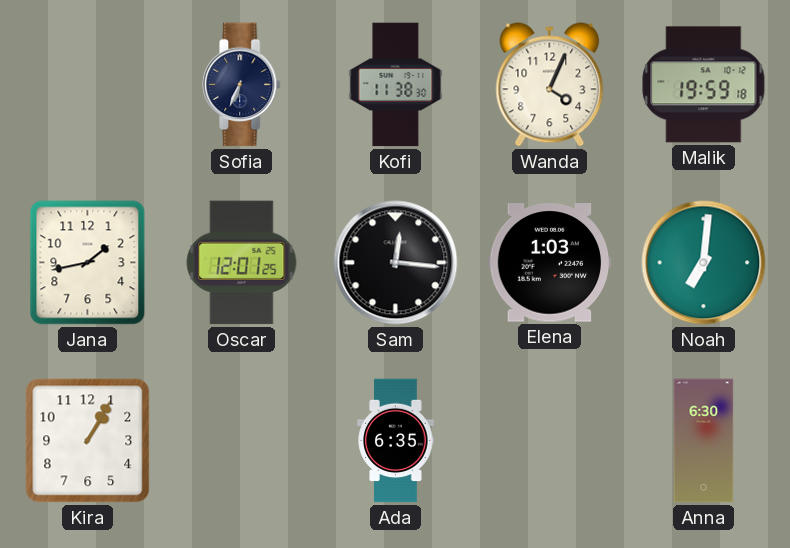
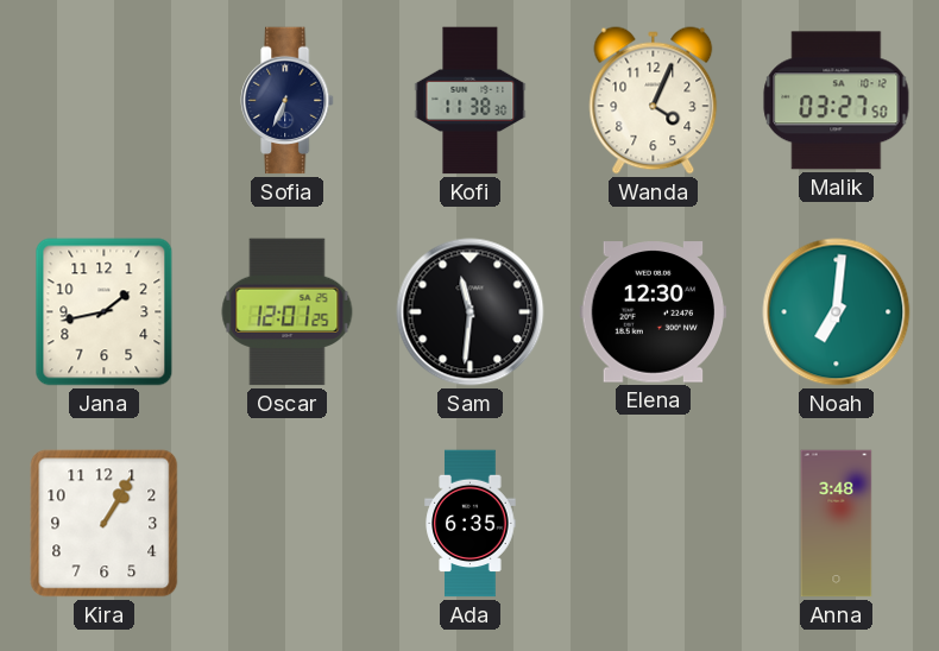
Malik: 19:59 -> 03:27 (837, 101)
Sam: 12:16 -> 11:31 (471, 312)
Elena: 1:03 -> 12:30 (654, 312)
Anna: 6:30 -> 3:48 (837, 524)
